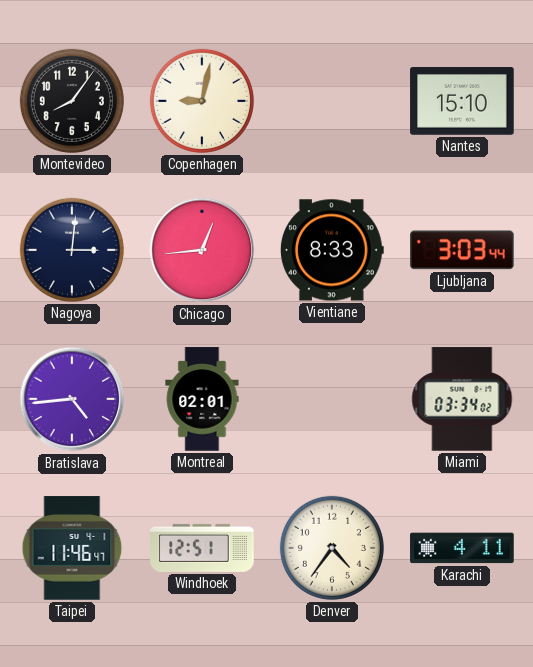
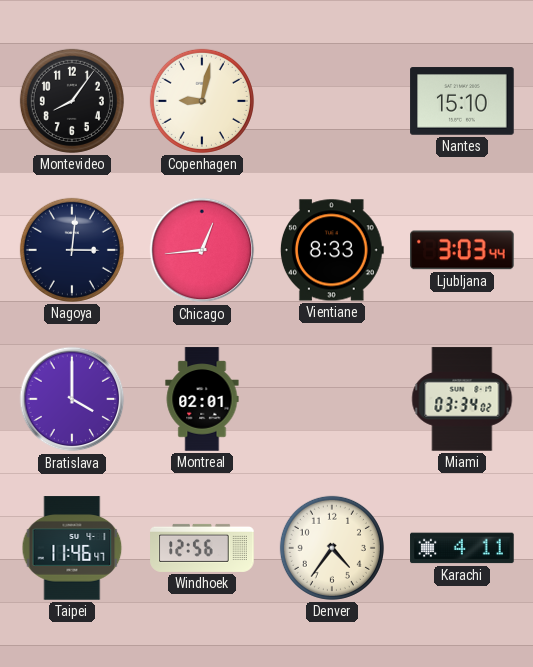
Bratislava: 4:44 -> 4:00 (72, 399)
Windhoek: 12:51 -> 12:56 (202, 548)
